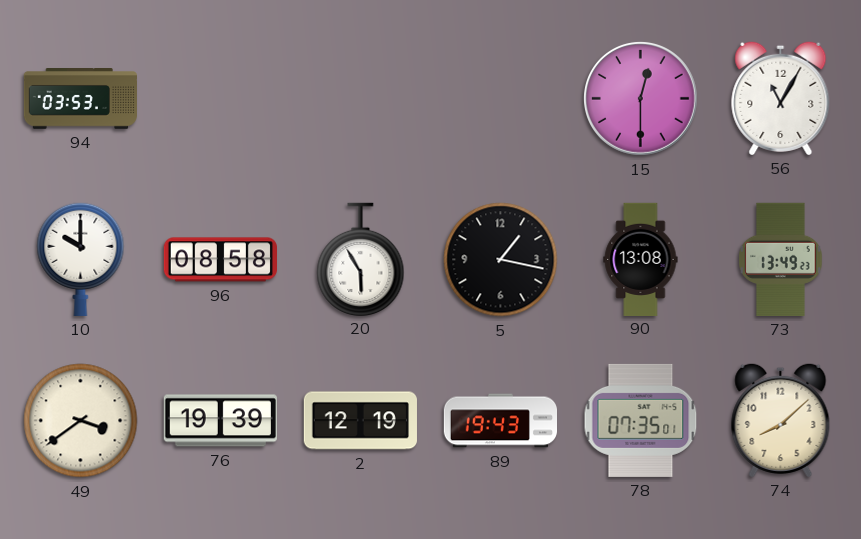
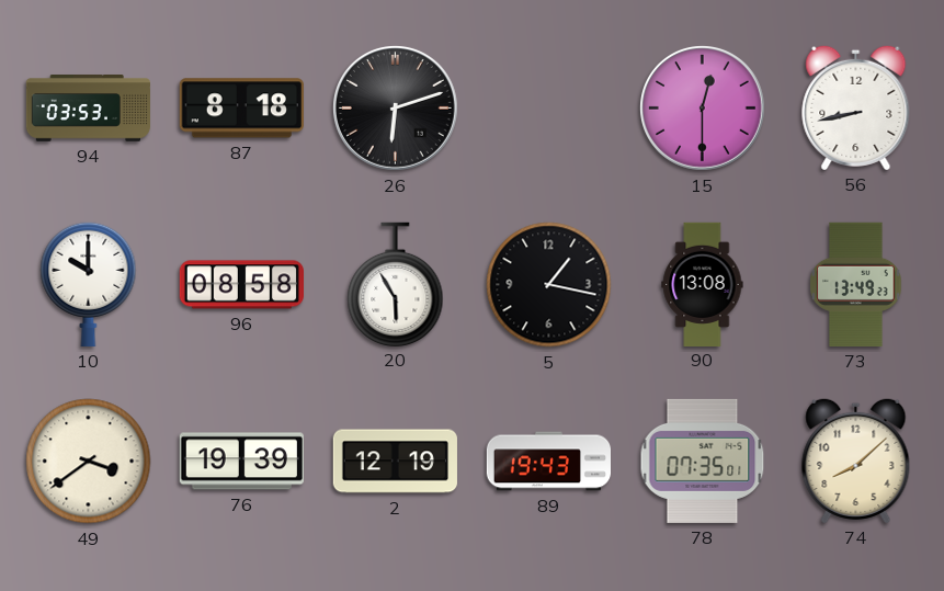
87: none -> 8:18 (241, 109)
26: none -> 6:12 (396, 109)
56: 11:05 -> 8:43 (856, 107)
